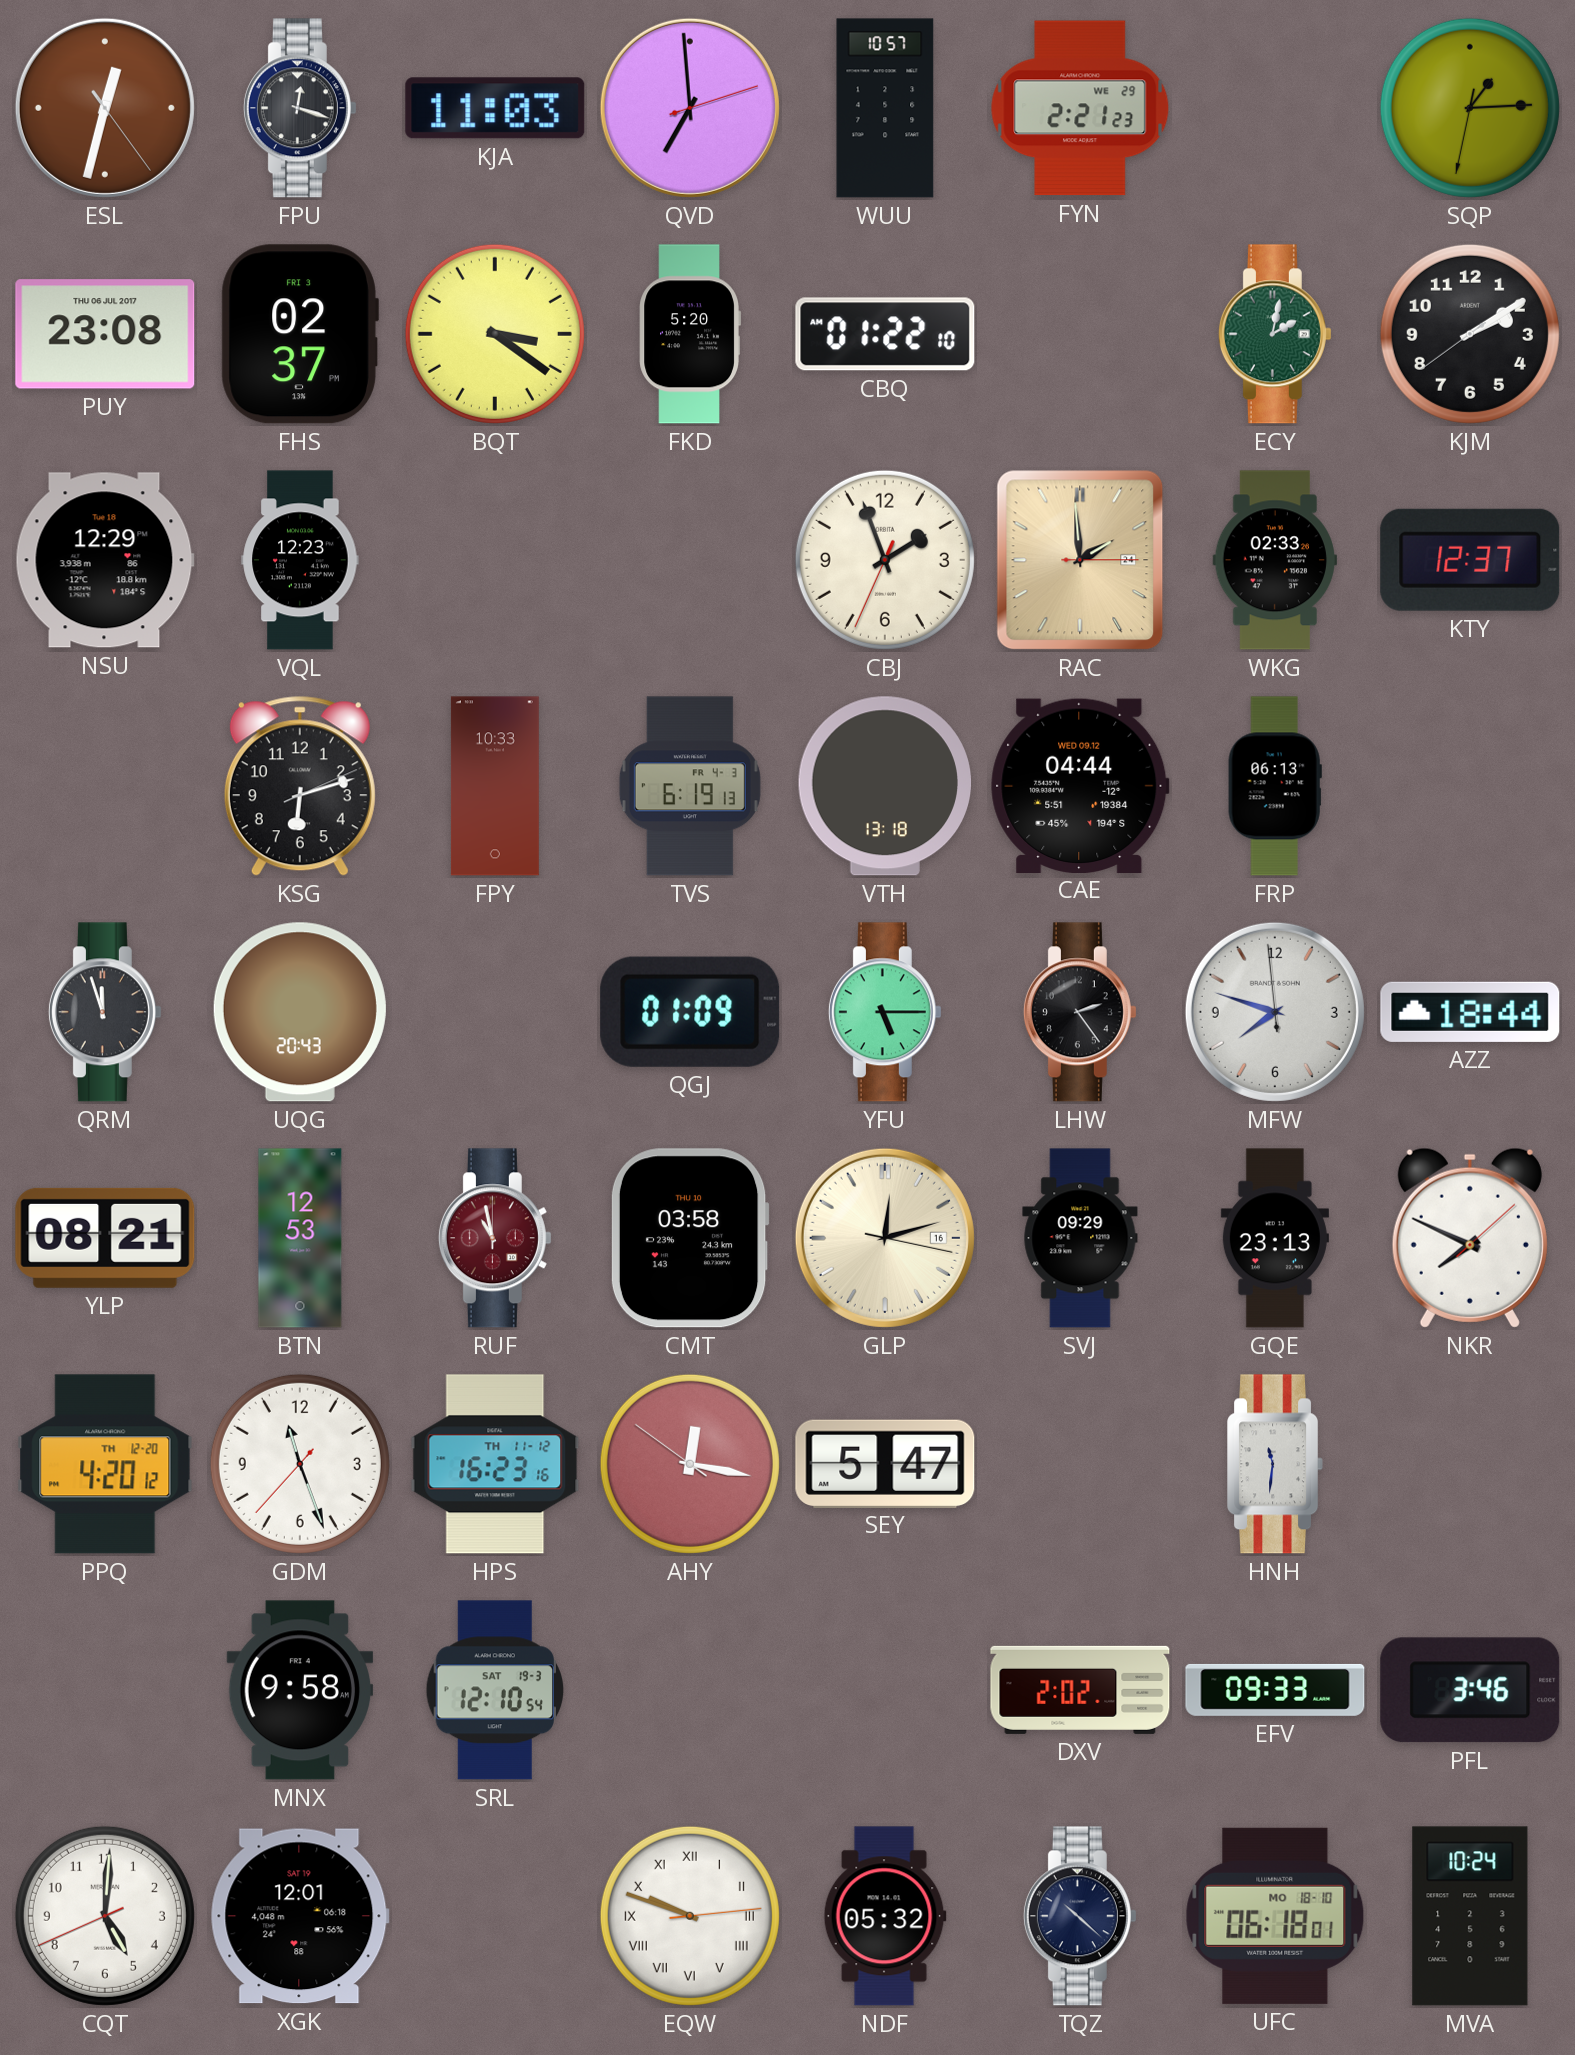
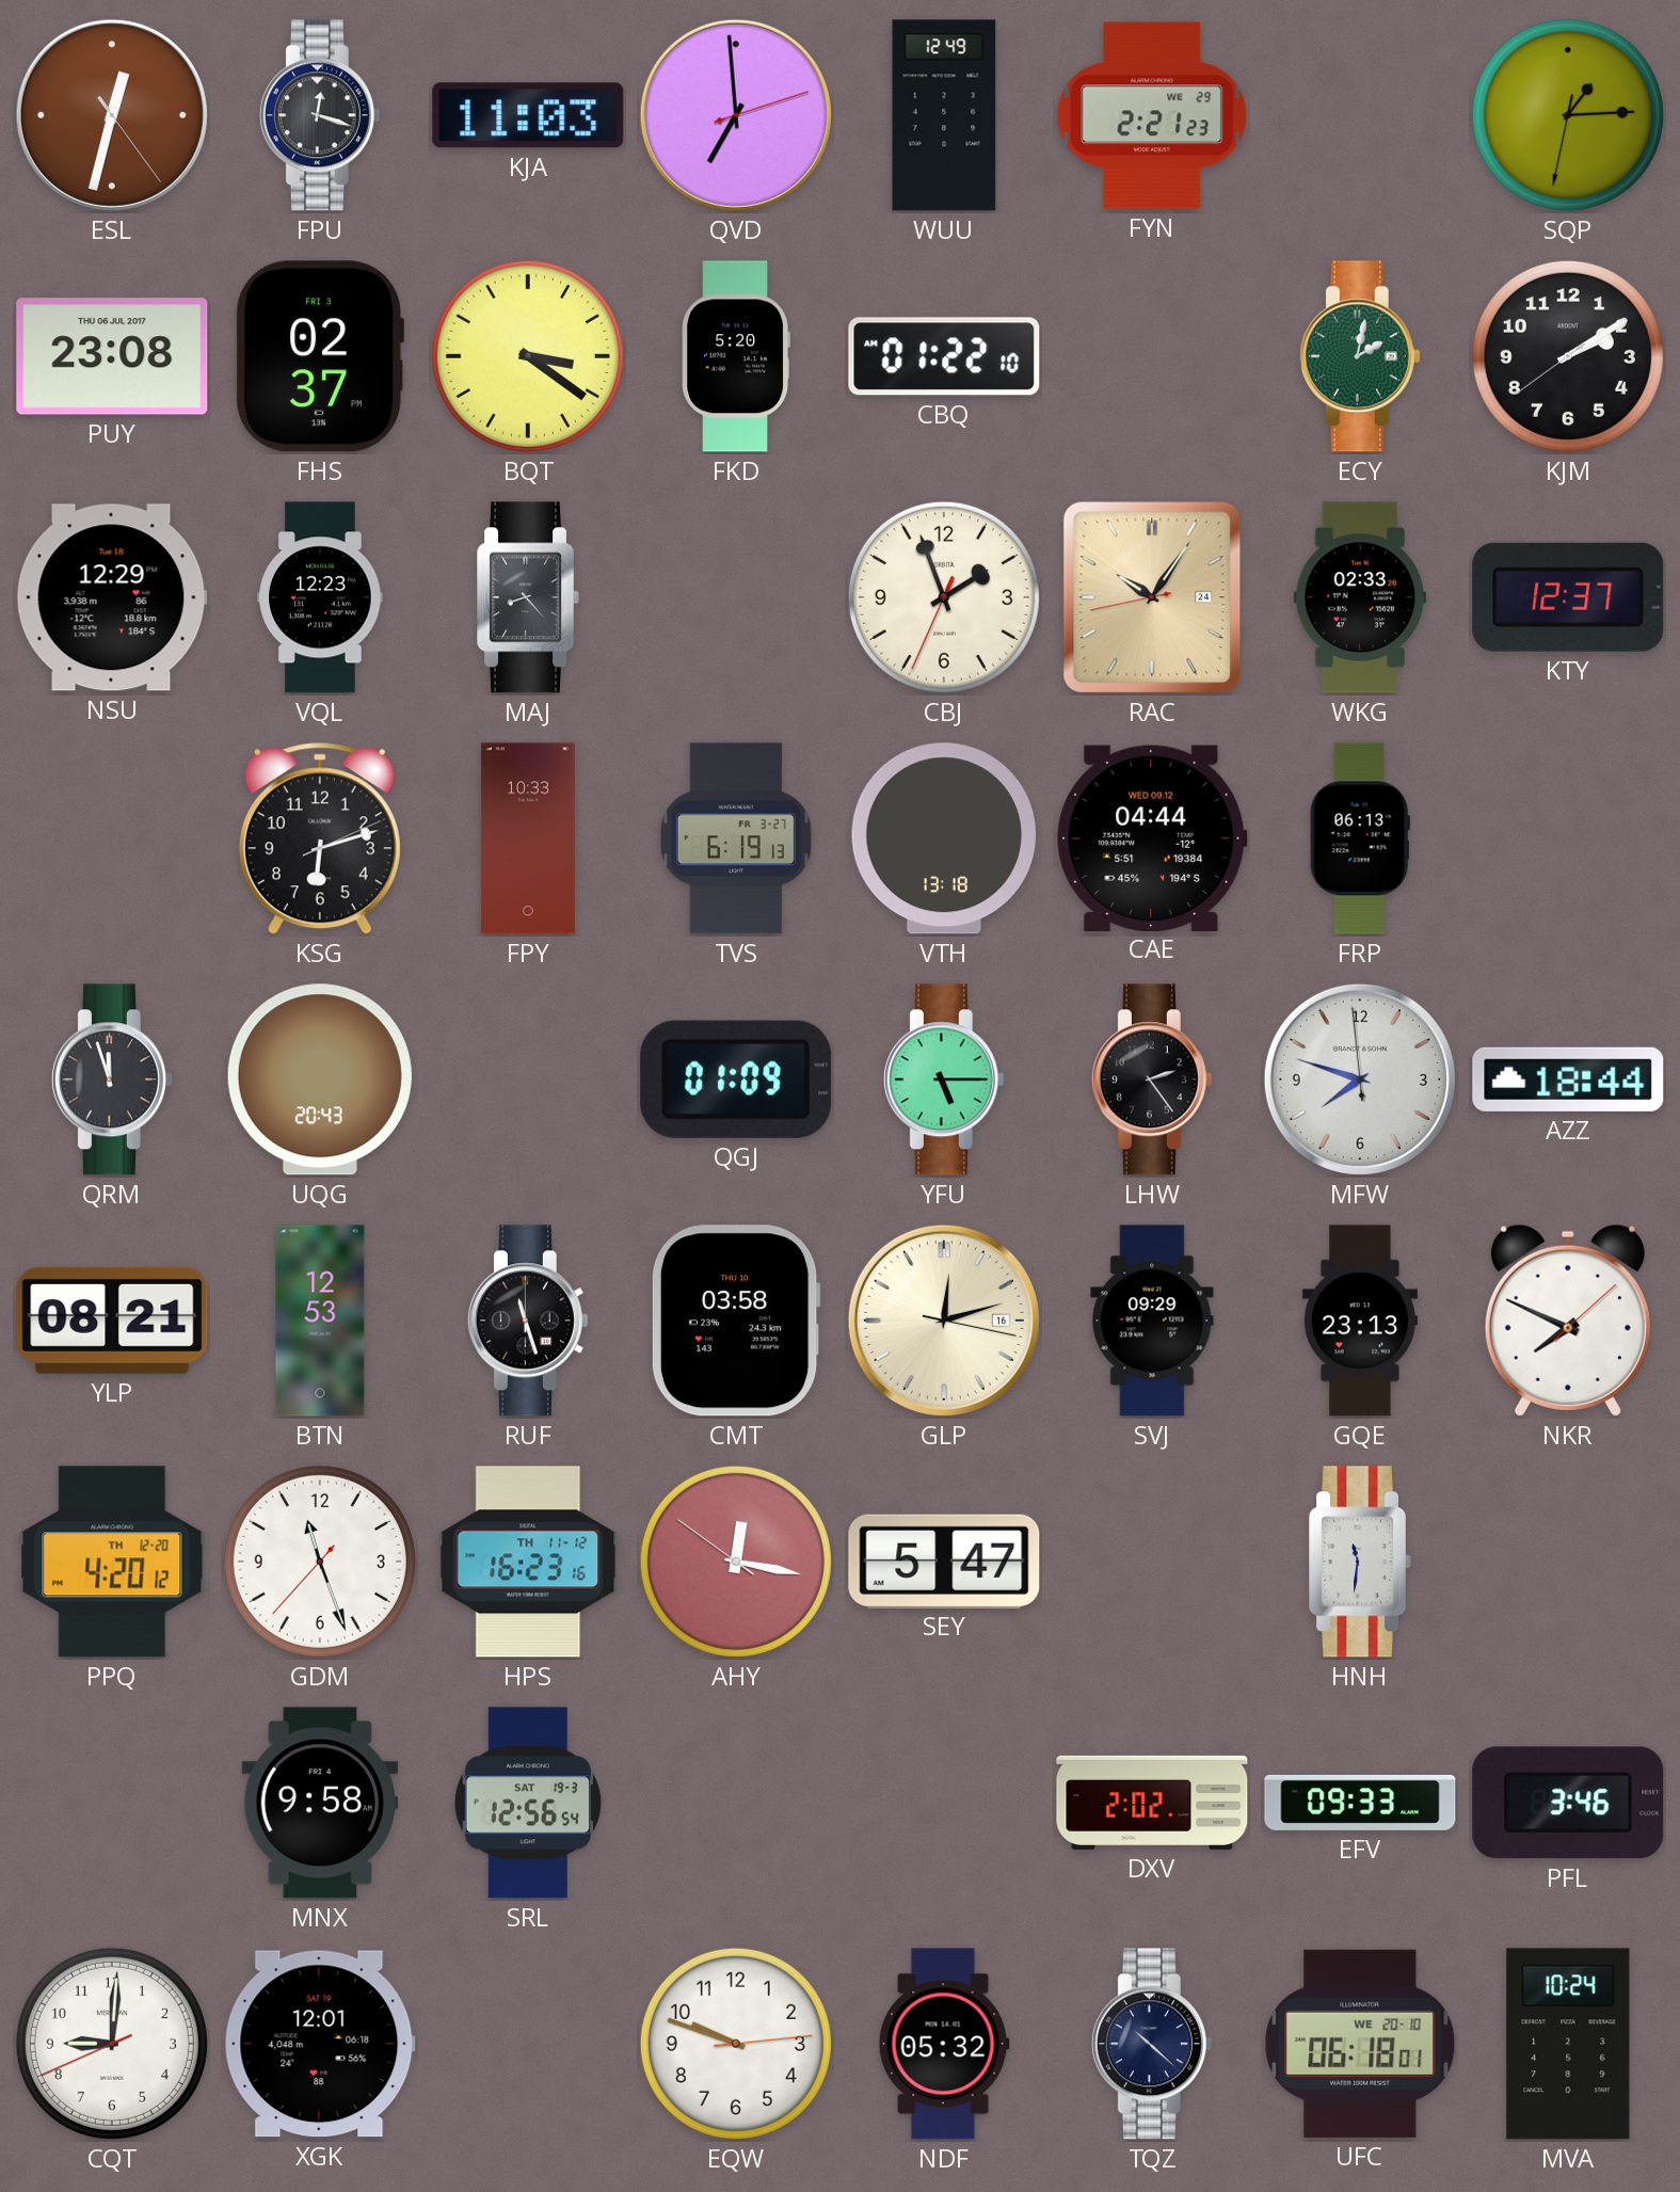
WUU: 10:57 -> 12:49 (944, 115)
MAJ: none -> 8:23 (529, 597)
RAC: 1:59 -> 10:05 (1152, 597)
TVS date: FR 4-3 -> FR 3-27 (736, 838)
RUF: 10:58 -> 11:27 (528, 1321)
RUF dial: burgundy -> black (528, 1321)
SRL: 12:10 -> 12:56 (527, 1803)
CQT: 5:00 -> 9:00 (112, 2044)
EQW numerals: Roman -> Arabic (736, 2044)
UFC date: MO 18-10 -> WE 20-10 (1360, 2044)
